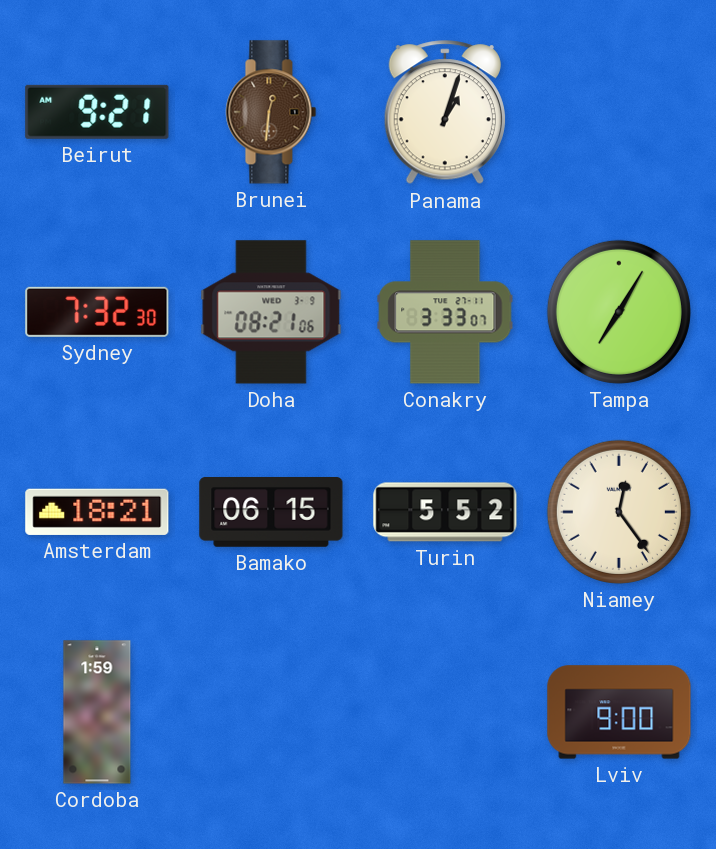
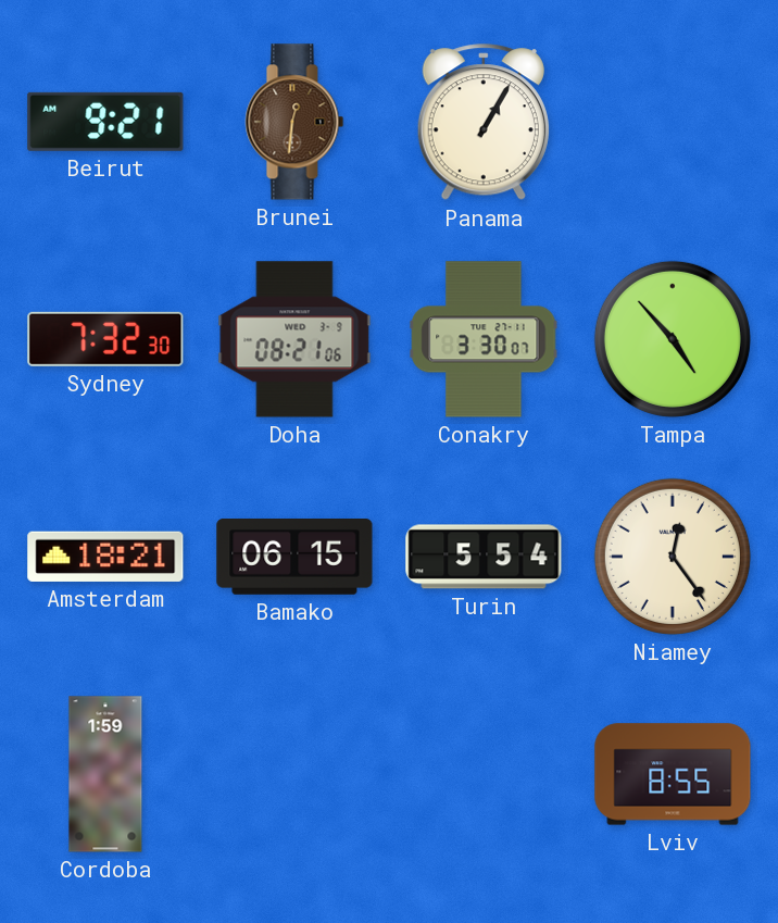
Panama: 1:03 -> 1:05 (484, 123)
Conakry: 3:33 -> 3:30 (484, 339)
Tampa: 7:05 -> 4:53 (673, 339)
Turin: 5:52 -> 5:54 (484, 557)
Lviv: 9:00 -> 8:55 (673, 774)
